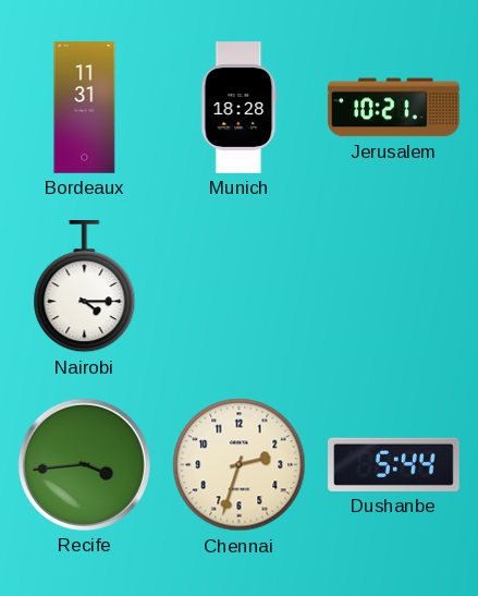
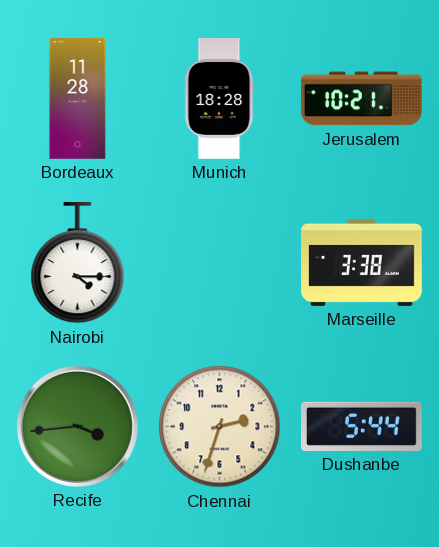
Bordeaux: 11:31 -> 11:28 (78, 99)
Marseille: none -> 3:38 (362, 262)
